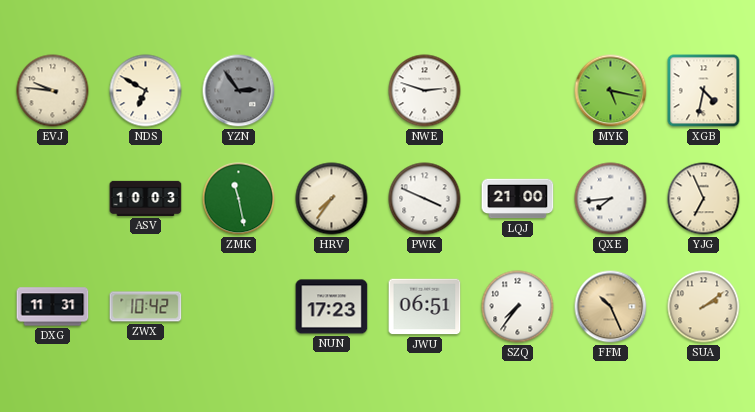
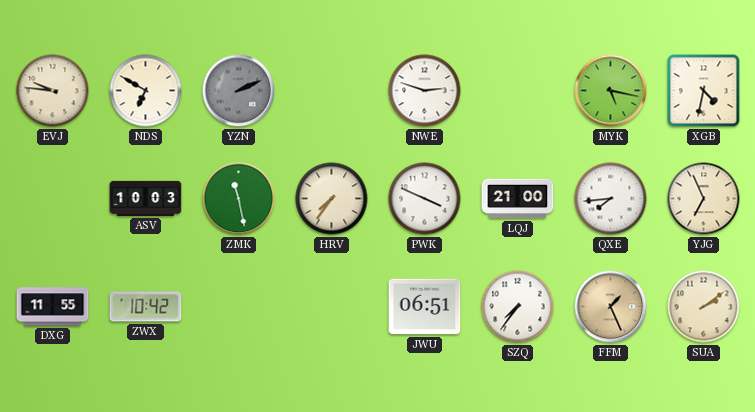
YZN: 2:54 -> 2:11 (239, 91)
DXG: 11:31 -> 11:55 (53, 307)
NUN: 17:23 -> none (332, 307)
FFM: 10:26 -> 1:26 (611, 307)
